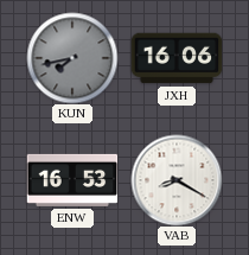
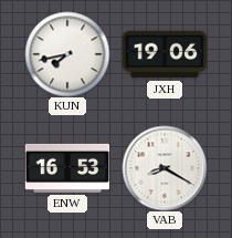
KUN dial: grey -> white (67, 54)
JXH: 16:06 -> 19:06 (165, 54)
